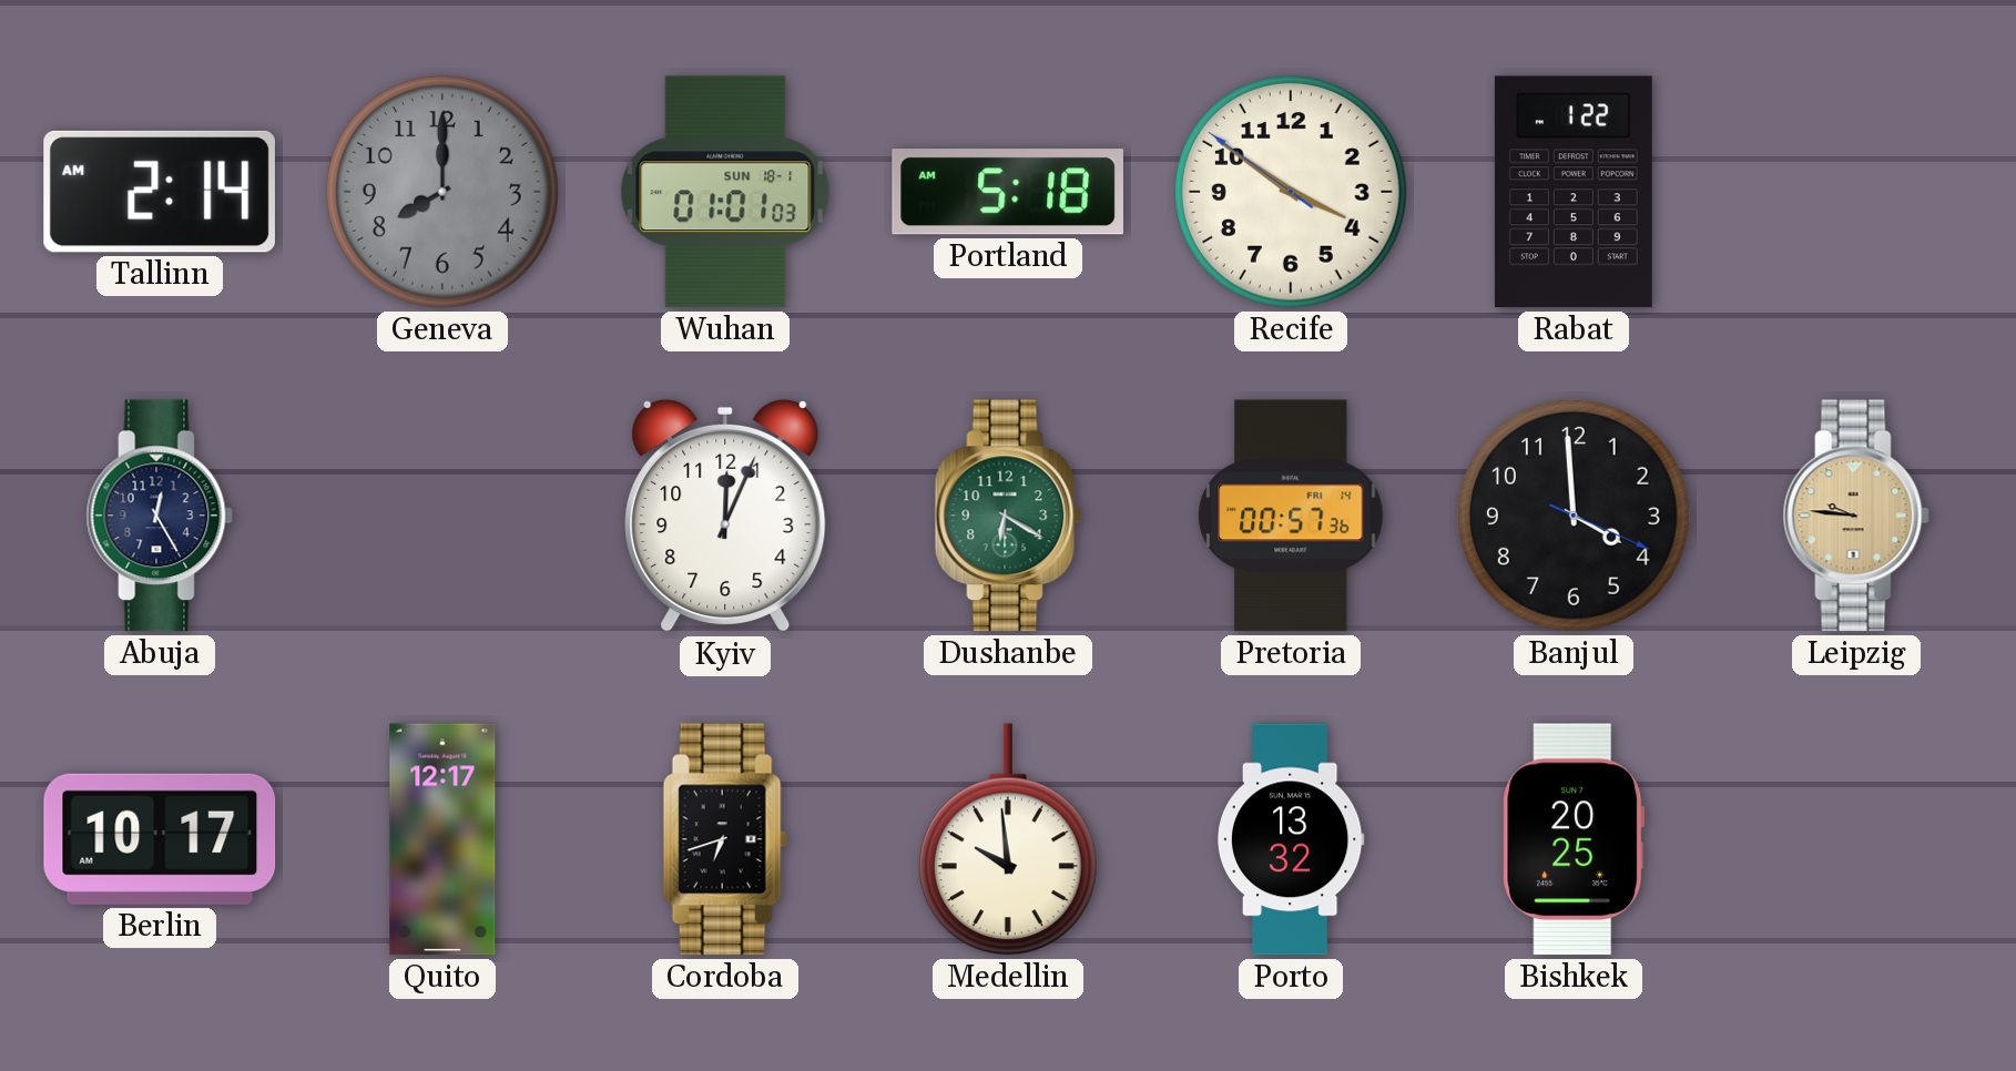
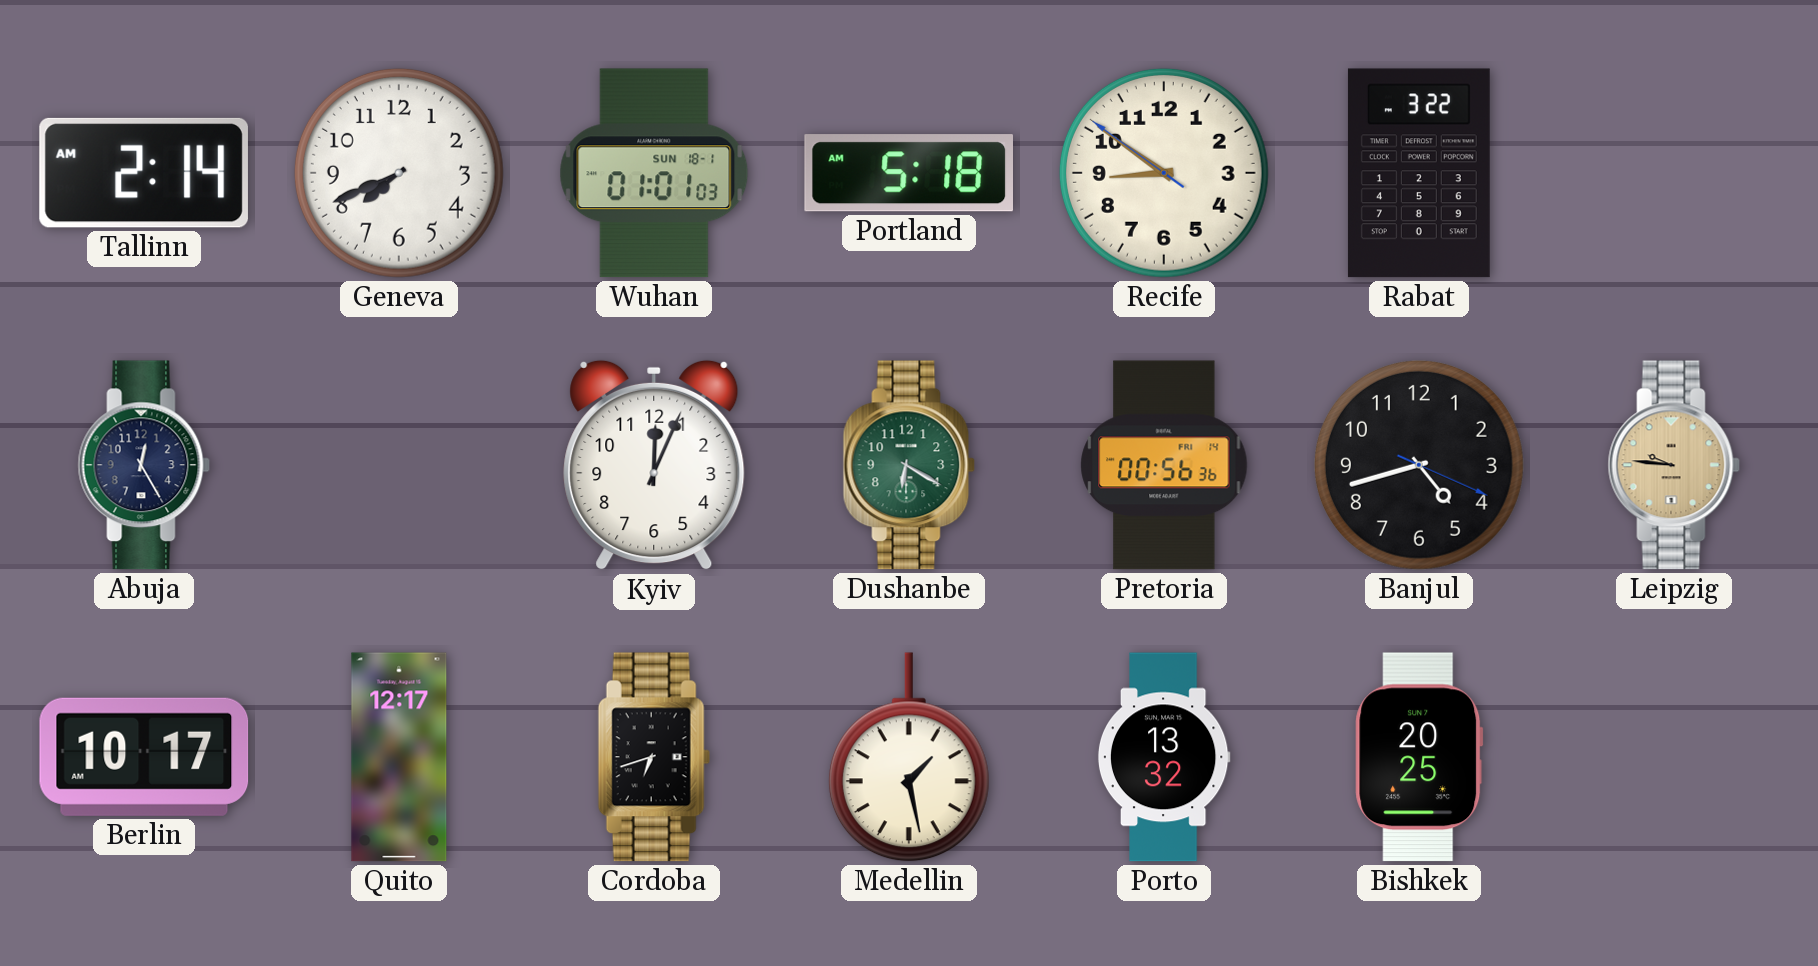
Geneva: 8:00 -> 7:41 (399, 173)
Geneva dial: grey -> white (399, 173)
Recife: 3:50 -> 8:50 (1164, 173)
Rabat: 1:22 -> 3:22 (1419, 173)
Pretoria: 00:57 -> 00:56 (1164, 465)
Banjul: 3:59 -> 4:42 (1419, 465)
Medellin: 9:59 -> 1:28 (909, 757)
